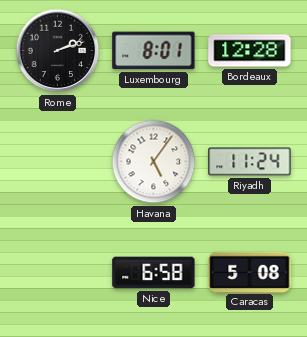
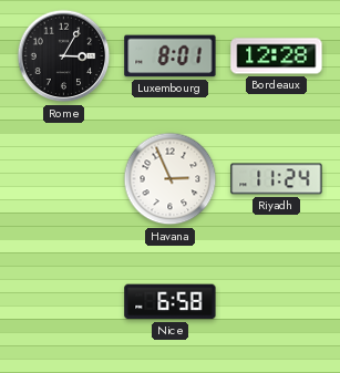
Rome: 2:12 -> 3:05 (64, 56)
Havana: 5:06 -> 2:56 (171, 179)
Caracas: 5:08 -> none (250, 272)
